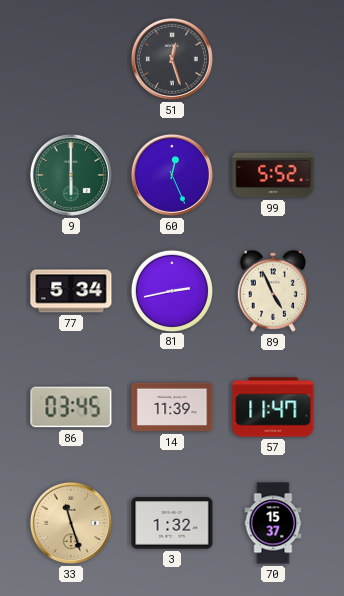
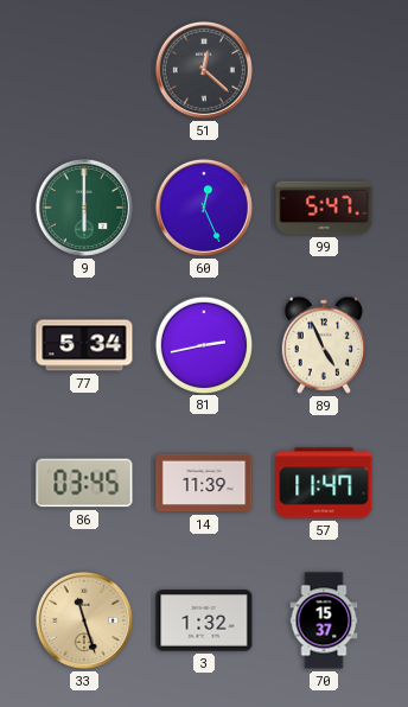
51: 12:27 -> 12:22 (204, 70)
99: 5:52 -> 5:47 (324, 208)
